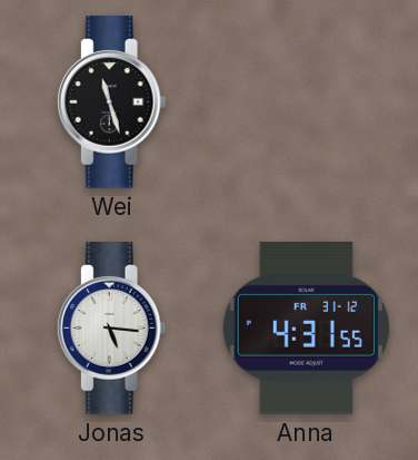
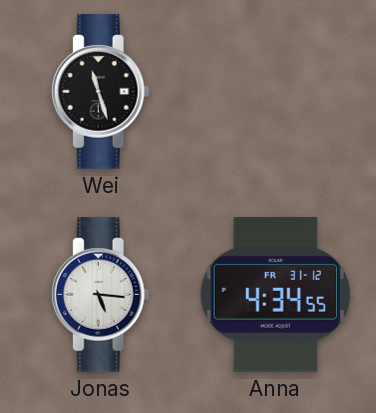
Anna: 4:31 -> 4:34 (275, 295)
